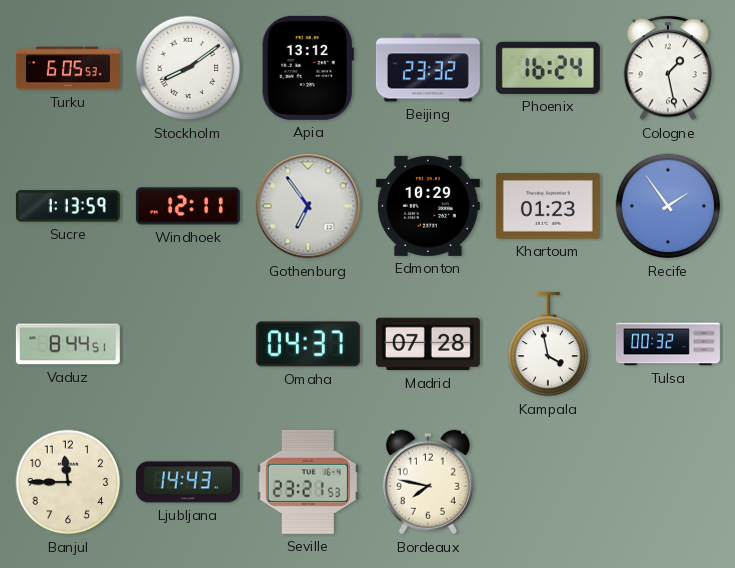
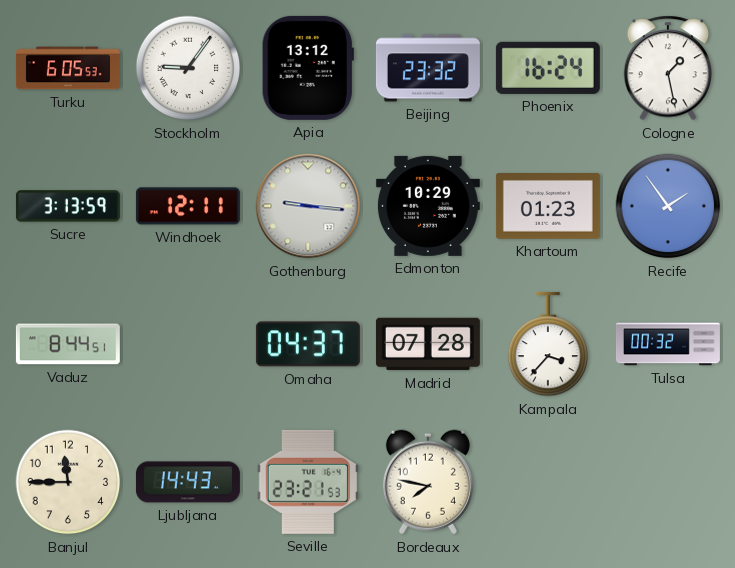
Stockholm: 8:09 -> 9:06 (188, 68)
Sucre: 1:13 -> 3:13 (68, 206)
Gothenburg: 6:54 -> 9:16 (308, 206)
Kampala: 3:58 -> 3:37 (548, 344)
